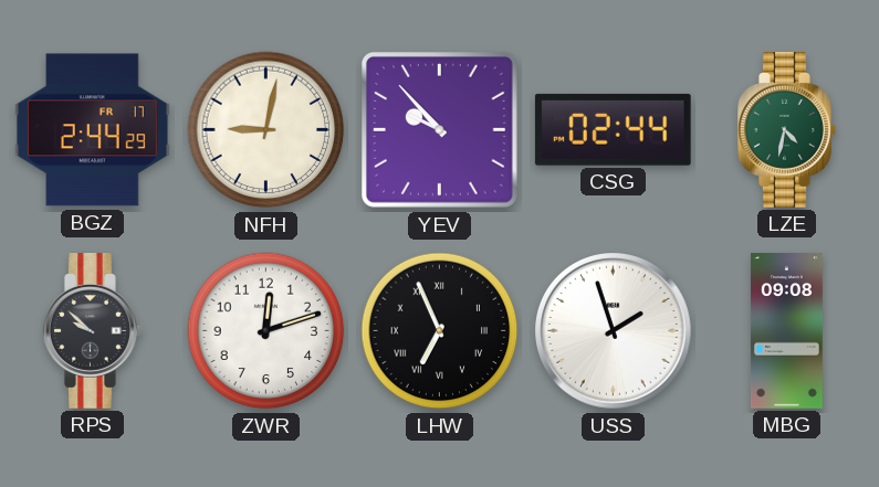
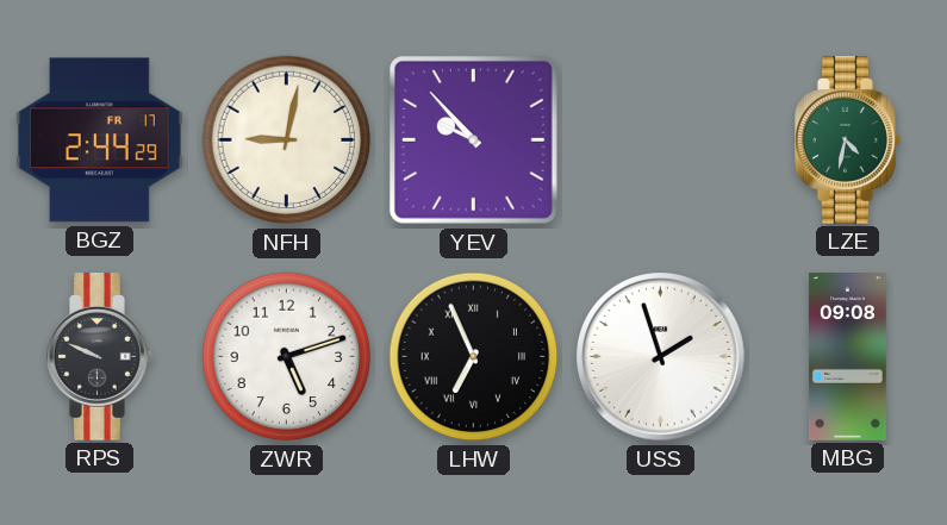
CSG: 02:44 -> none (613, 129)
RPS: 9:52 -> 9:49 (100, 357)
ZWR: 12:12 -> 5:12 (287, 357)
